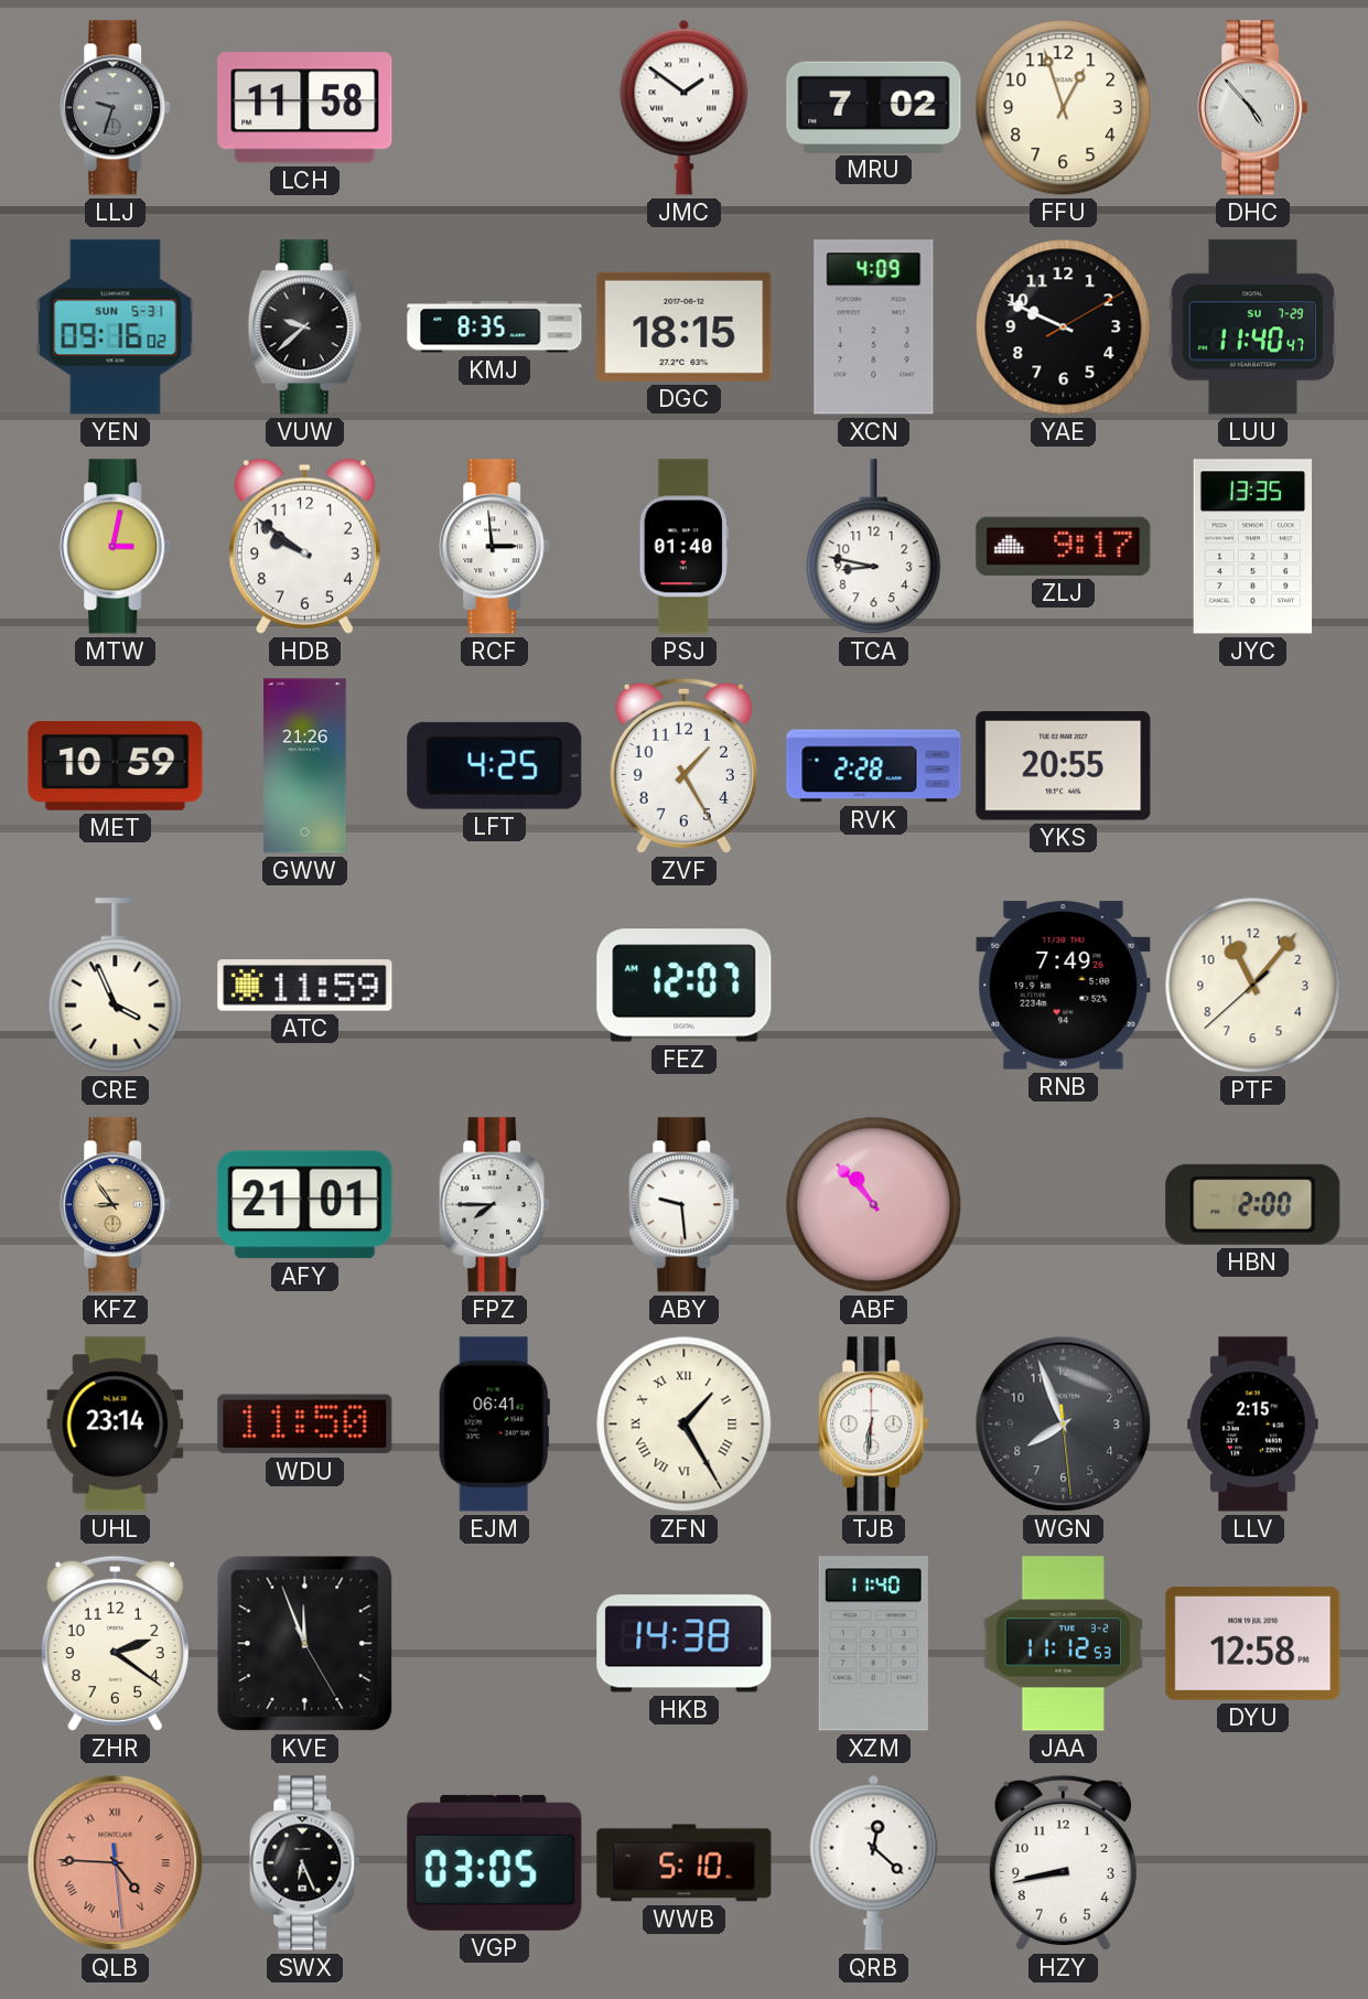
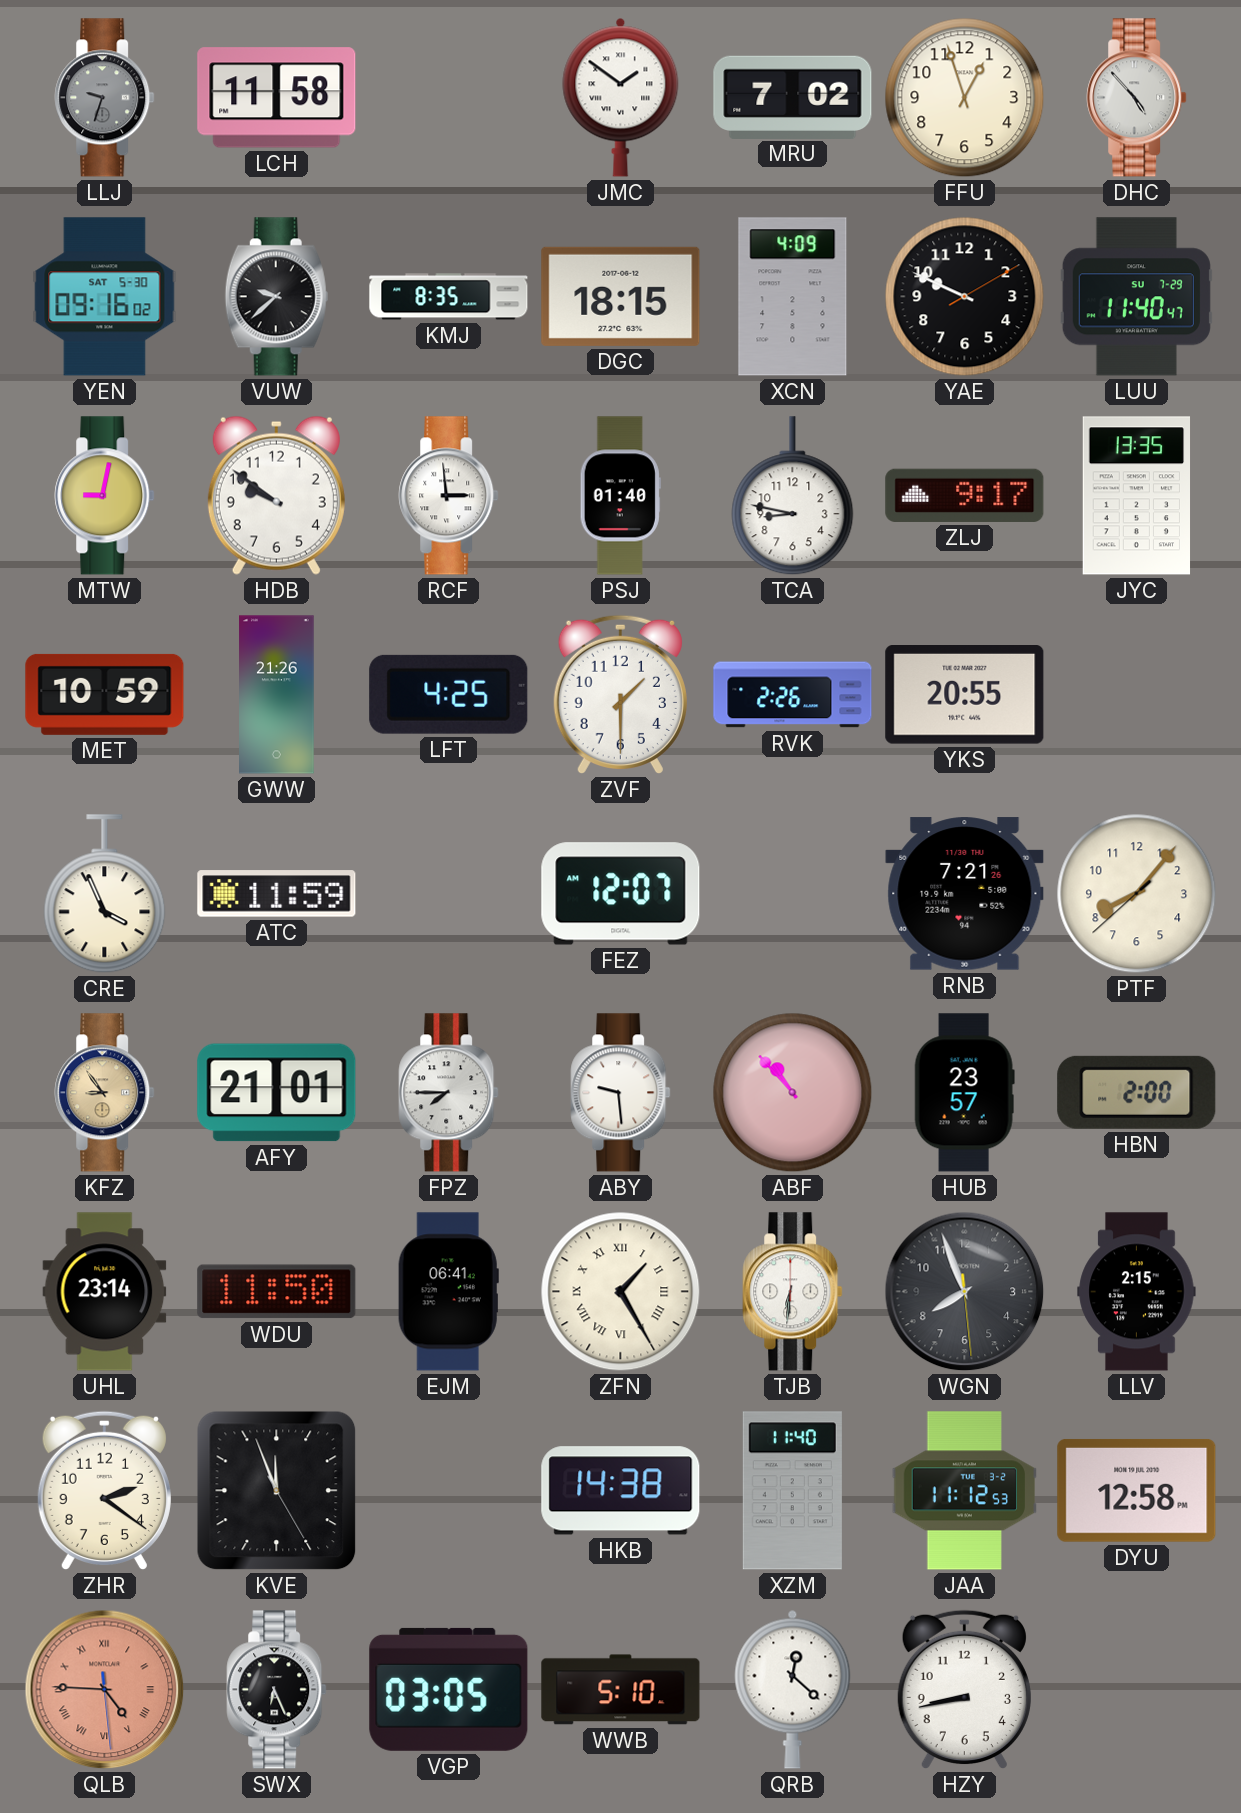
YEN date: SUN 5-31 -> SAT 5-30 (105, 297)
MTW: 3:02 -> 9:02 (105, 496)
ZVF: 1:25 -> 1:30 (620, 695)
RVK: 2:28 -> 2:26 (793, 695)
RNB: 7:49 -> 7:21 (965, 894)
PTF: 11:06 -> 8:06 (1137, 894)
HUB: none -> 23:57 (964, 1093)
